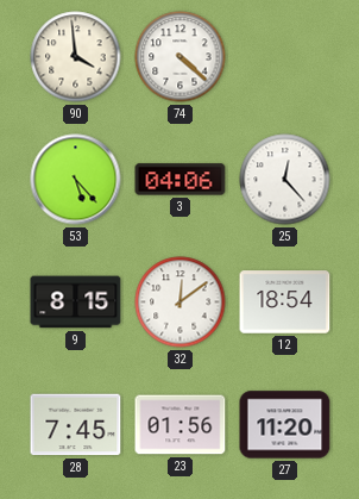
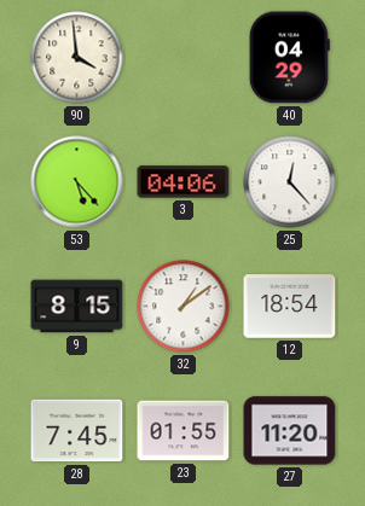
74: 4:22 -> none (181, 57)
40: none -> 04:29 (289, 58)
32: 12:09 -> 1:09 (184, 307)
23: 01:56 -> 01:55 (184, 431)
